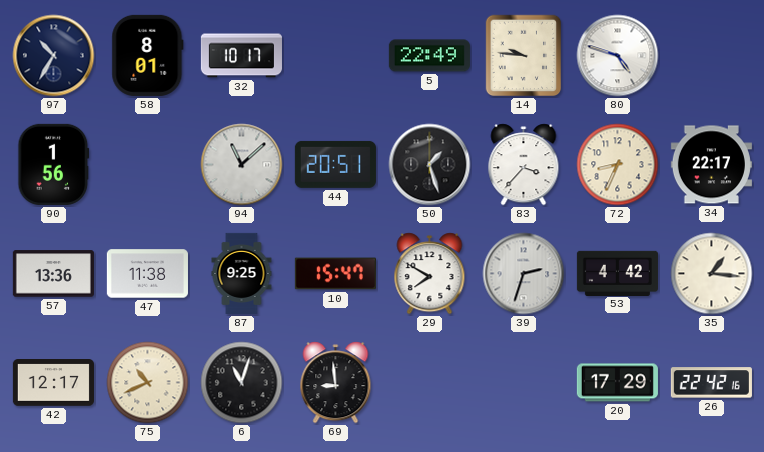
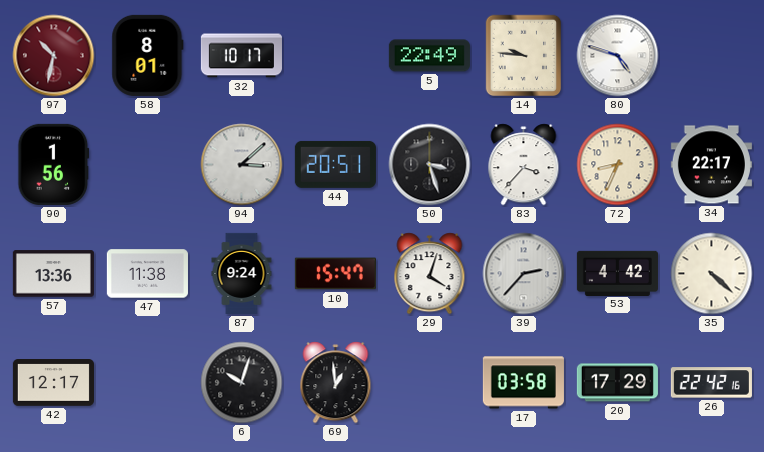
97: 10:35 -> 10:32 (54, 56)
97 dial: navy -> burgundy (54, 56)
94: 11:08 -> 3:08 (242, 165)
50: 1:27 -> 3:27 (430, 165)
87: 9:25 -> 9:24 (242, 273)
29: 7:50 -> 4:03 (430, 274)
39: 2:33 -> 2:37 (524, 274)
35: 1:16 -> 4:22 (712, 274)
75: 10:41 -> none (148, 383)
6: 11:03 -> 10:03 (242, 383)
69: 8:59 -> 12:59 (336, 383)
17: none -> 03:58 (523, 383)
